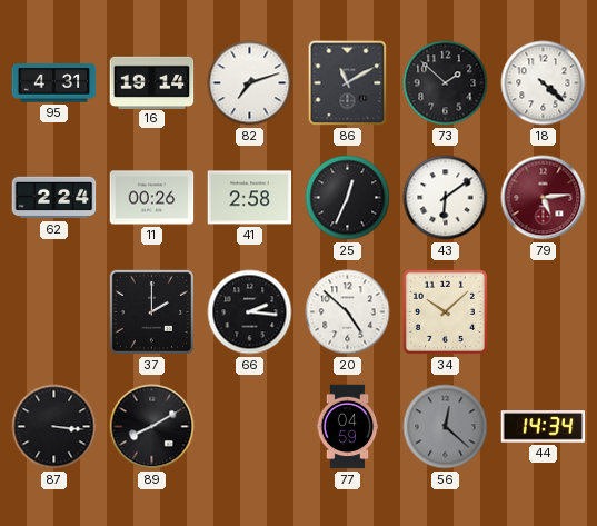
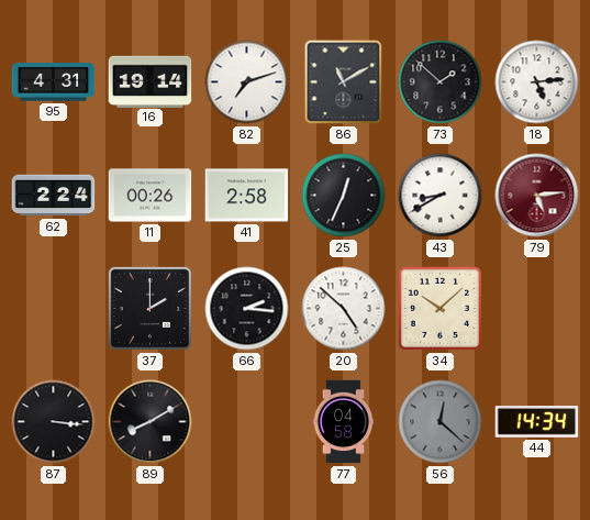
18: 4:22 -> 5:14 (537, 82)
43: 6:09 -> 8:40 (441, 196)
77: 04:59 -> 04:58 (344, 422)
